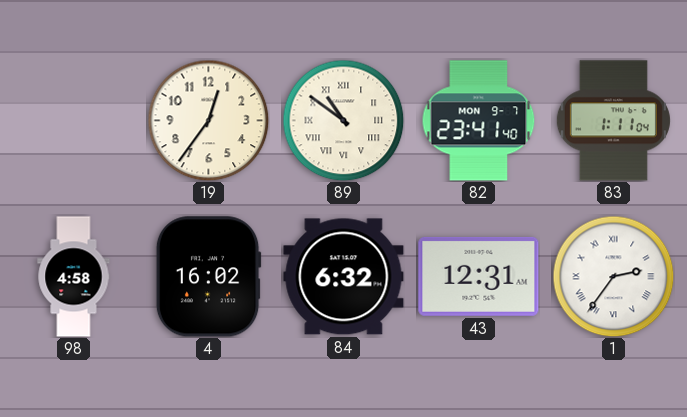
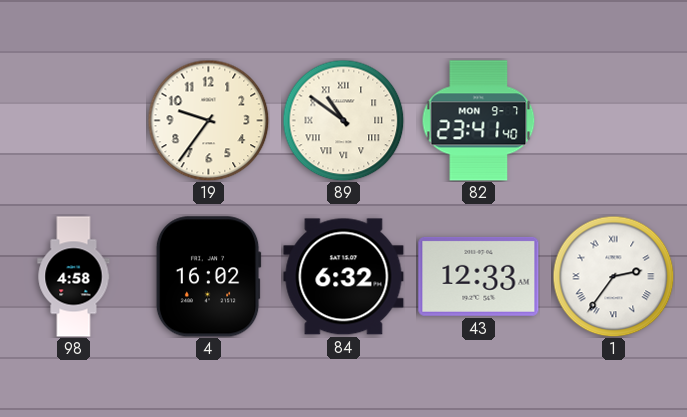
19: 12:36 -> 9:36 (208, 120)
83: 1:11 -> none (613, 121)
43: 12:31 -> 12:33 (479, 276)
